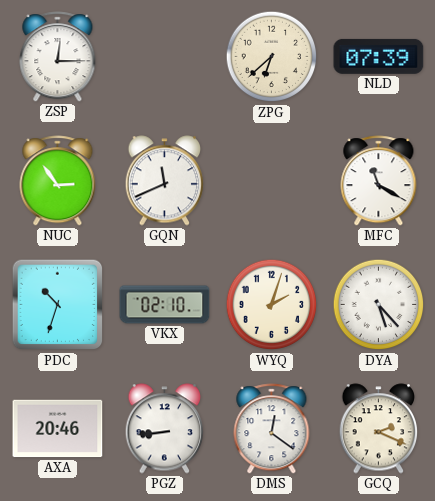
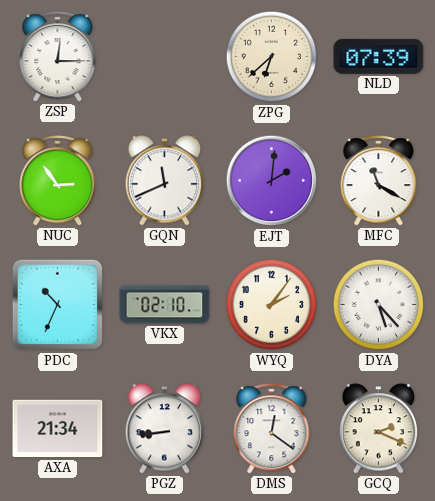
EJT: none -> 2:01 (272, 181)
PDC: 10:33 -> 10:34 (58, 305)
WYQ: 2:03 -> 2:06 (272, 305)
AXA: 20:46 -> 21:34 (58, 429)
